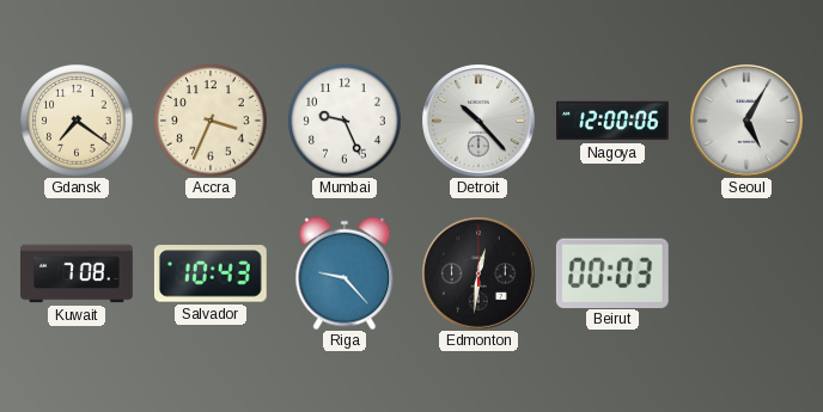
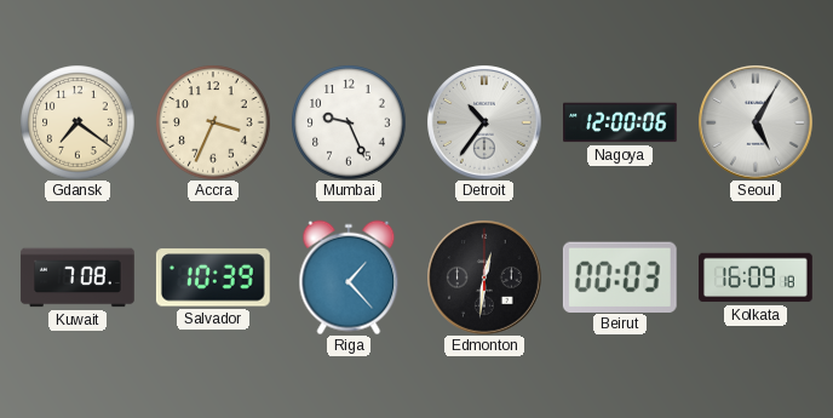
Detroit: 10:23 -> 10:36 (484, 122)
Salvador: 10:43 -> 10:39 (213, 277)
Riga: 9:23 -> 1:23 (349, 277)
Kolkata: none -> 16:09 (757, 277)
